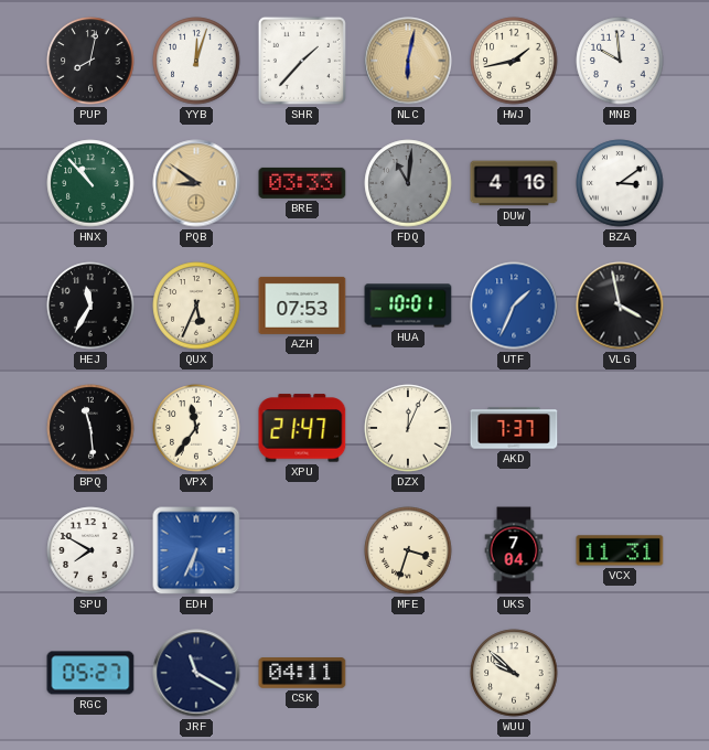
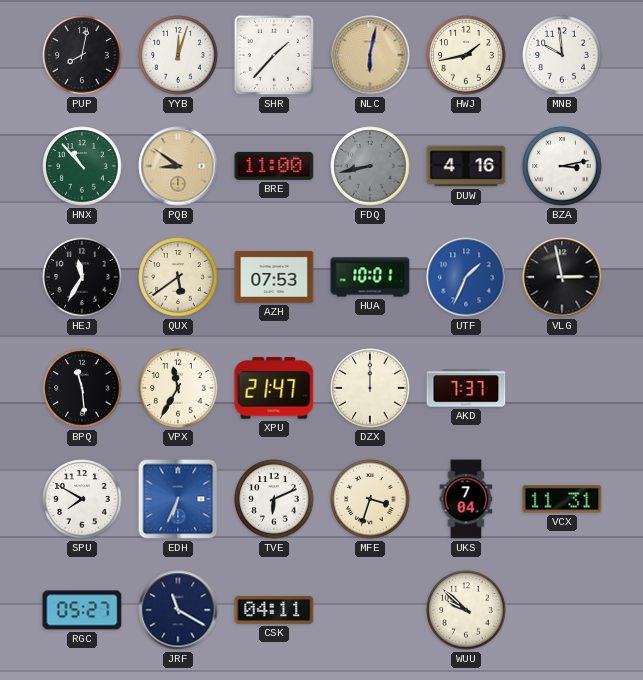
BRE: 03:33 -> 11:00 (274, 166)
FDQ: 11:01 -> 8:43 (370, 166)
BZA: 3:09 -> 3:13 (562, 166)
QUX: 5:34 -> 5:39 (178, 277)
VLG: 3:58 -> 2:58 (562, 277)
VPX: 11:36 -> 11:35 (178, 388)
DZX: 12:04 -> 12:00 (370, 388)
TVE: none -> 6:11 (274, 499)
